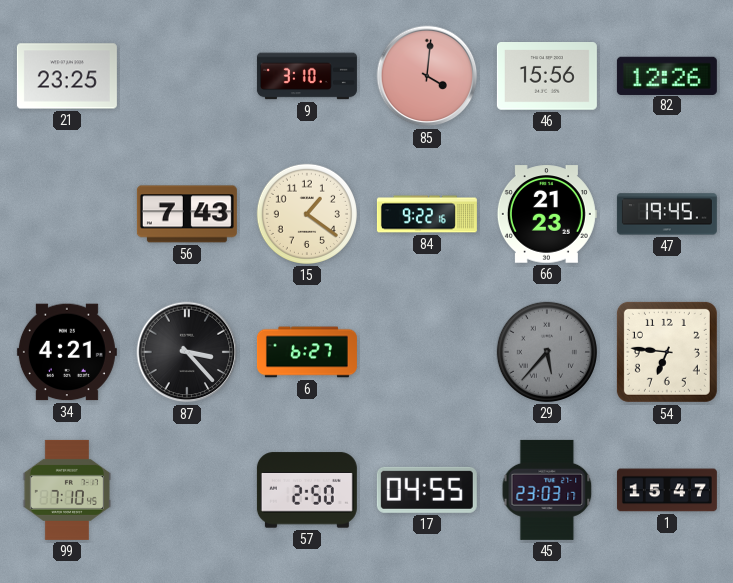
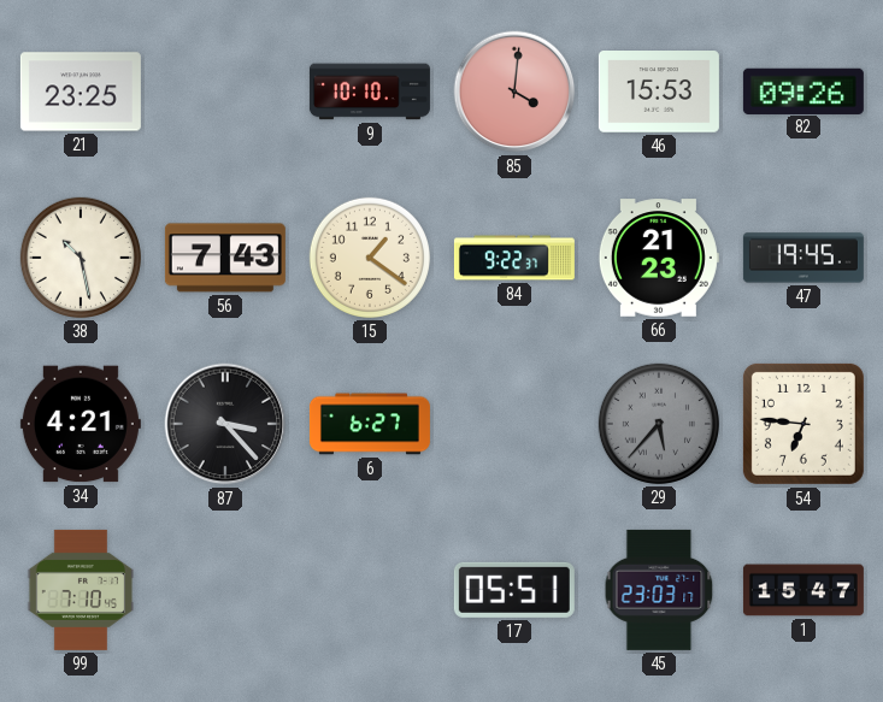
9: 3:10 -> 10:10 (370, 92)
46: 15:56 -> 15:53 (659, 93)
82: 12:26 -> 09:26 (803, 90)
38: none -> 10:28 (81, 258)
84: 9:22:16 -> 9:22:37 (514, 258)
57: 2:50 -> none (307, 490)
17: 04:55 -> 05:51 (514, 590)
